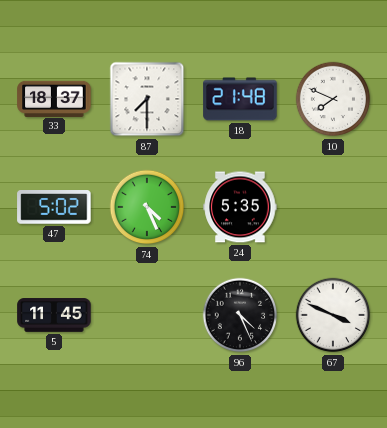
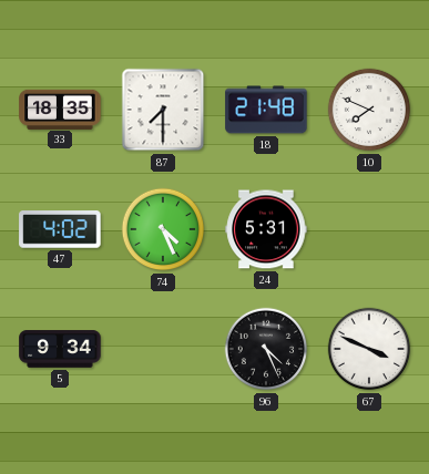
33: 18:37 -> 18:35 (60, 109)
47: 5:02 -> 4:02 (60, 229)
24: 5:35 -> 5:31 (266, 229)
5: 11:45 -> 9:34 (60, 349)
